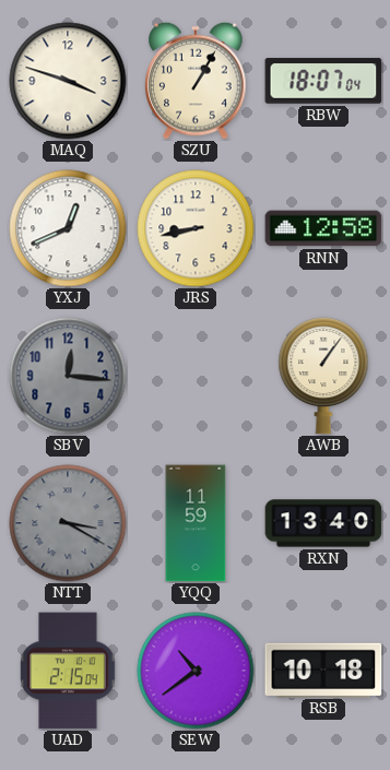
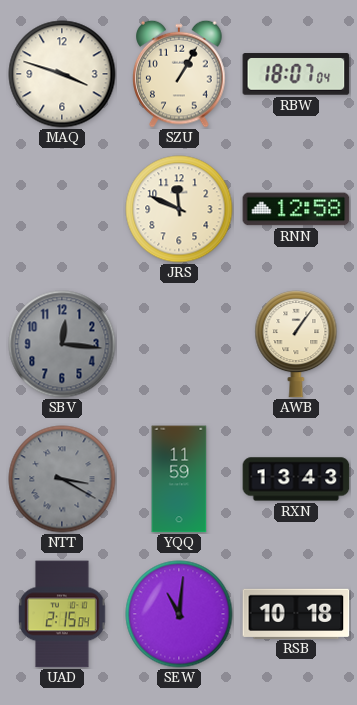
YXJ: 12:41 -> none (68, 228)
JRS: 8:43 -> 11:49 (179, 209)
RXN: 13:40 -> 13:43 (296, 479)
SEW: 10:39 -> 11:01 (179, 614)
